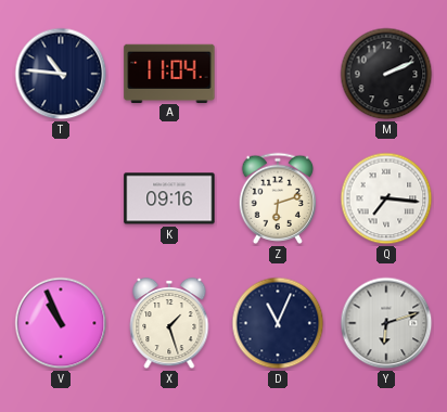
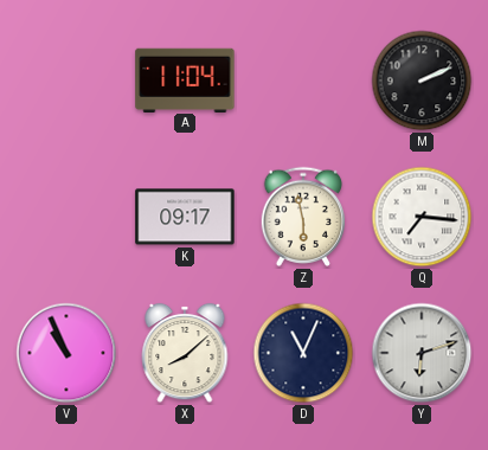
T: 10:46 -> none (61, 74)
K: 09:16 -> 09:17 (185, 217)
Z: 6:12 -> 5:58 (302, 217)
X: 1:27 -> 8:08 (185, 353)
